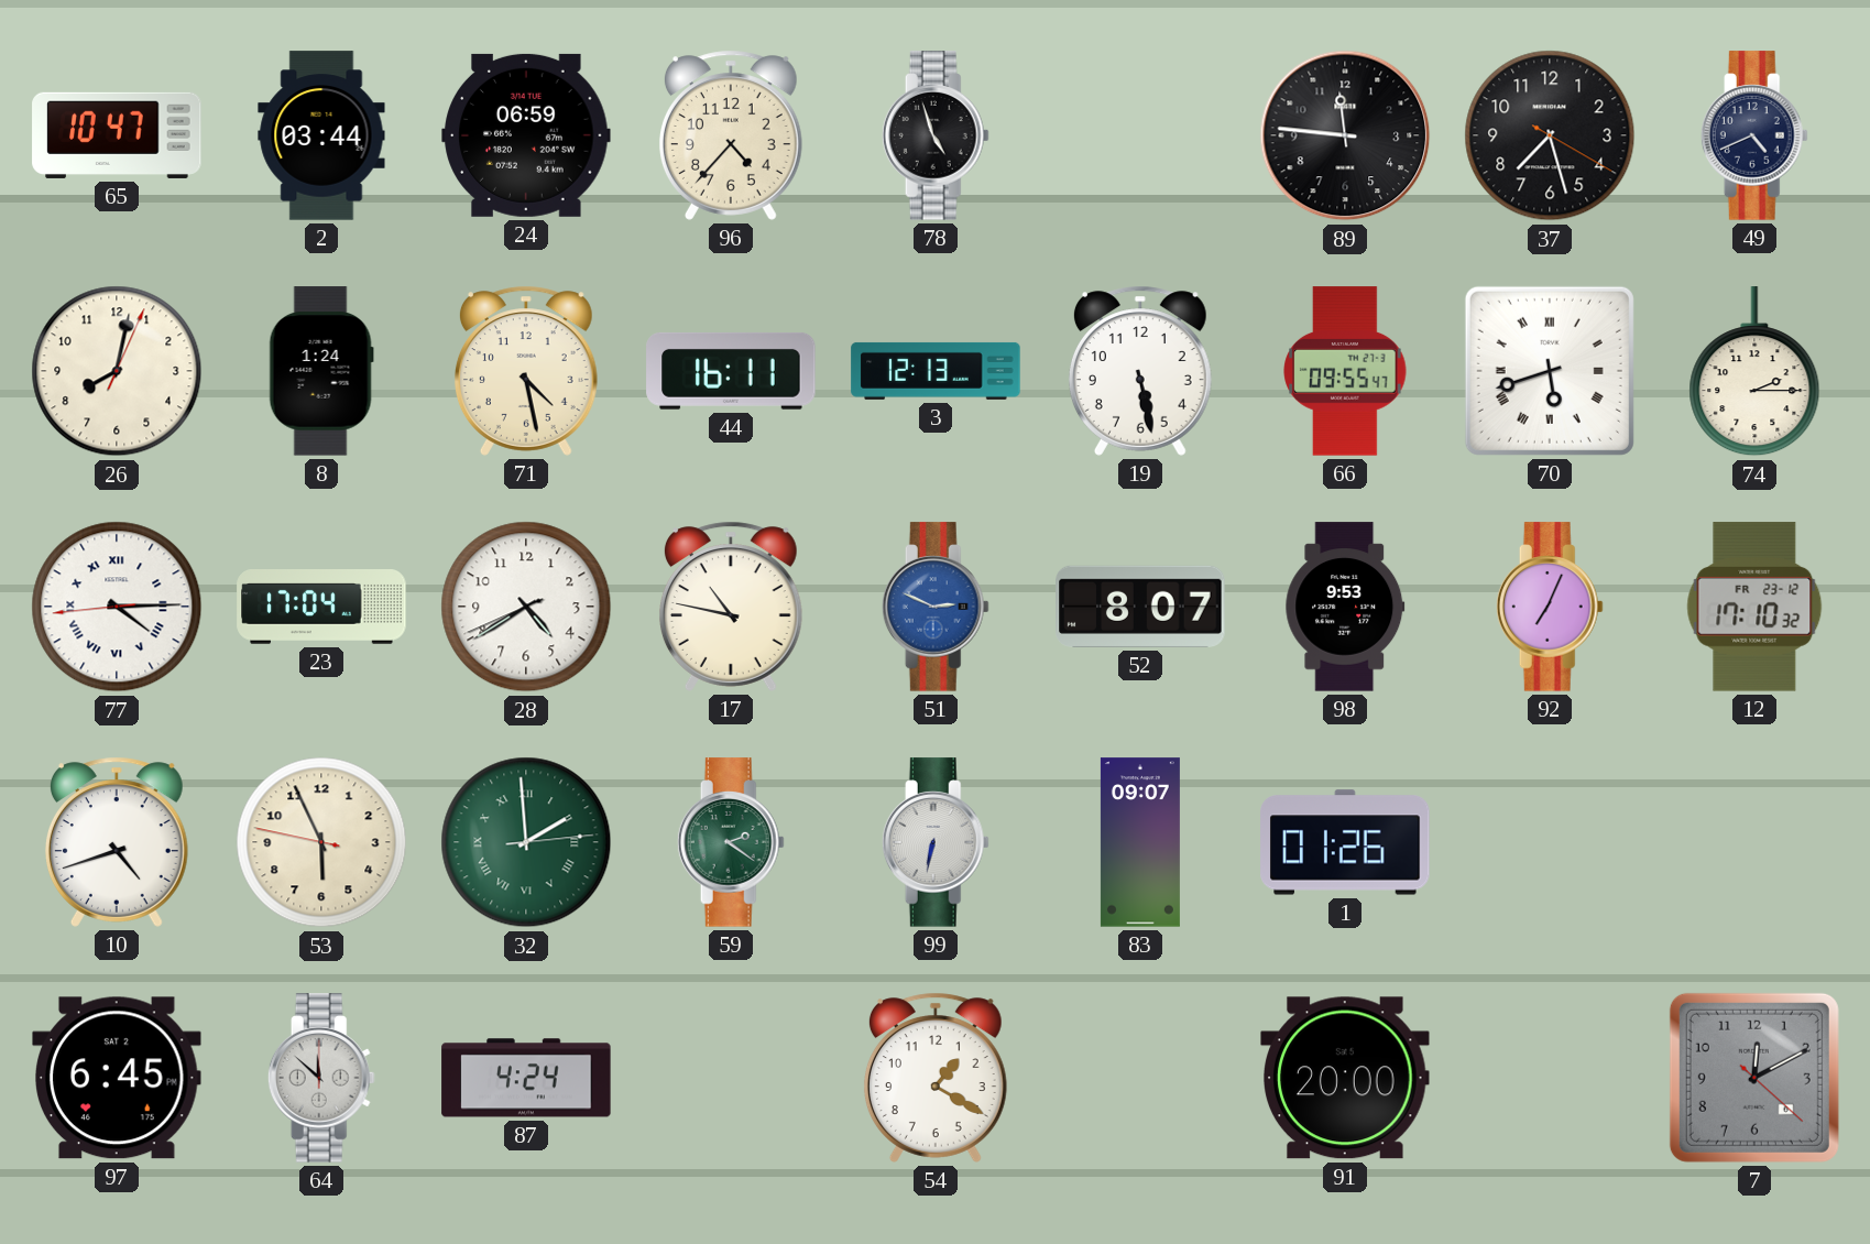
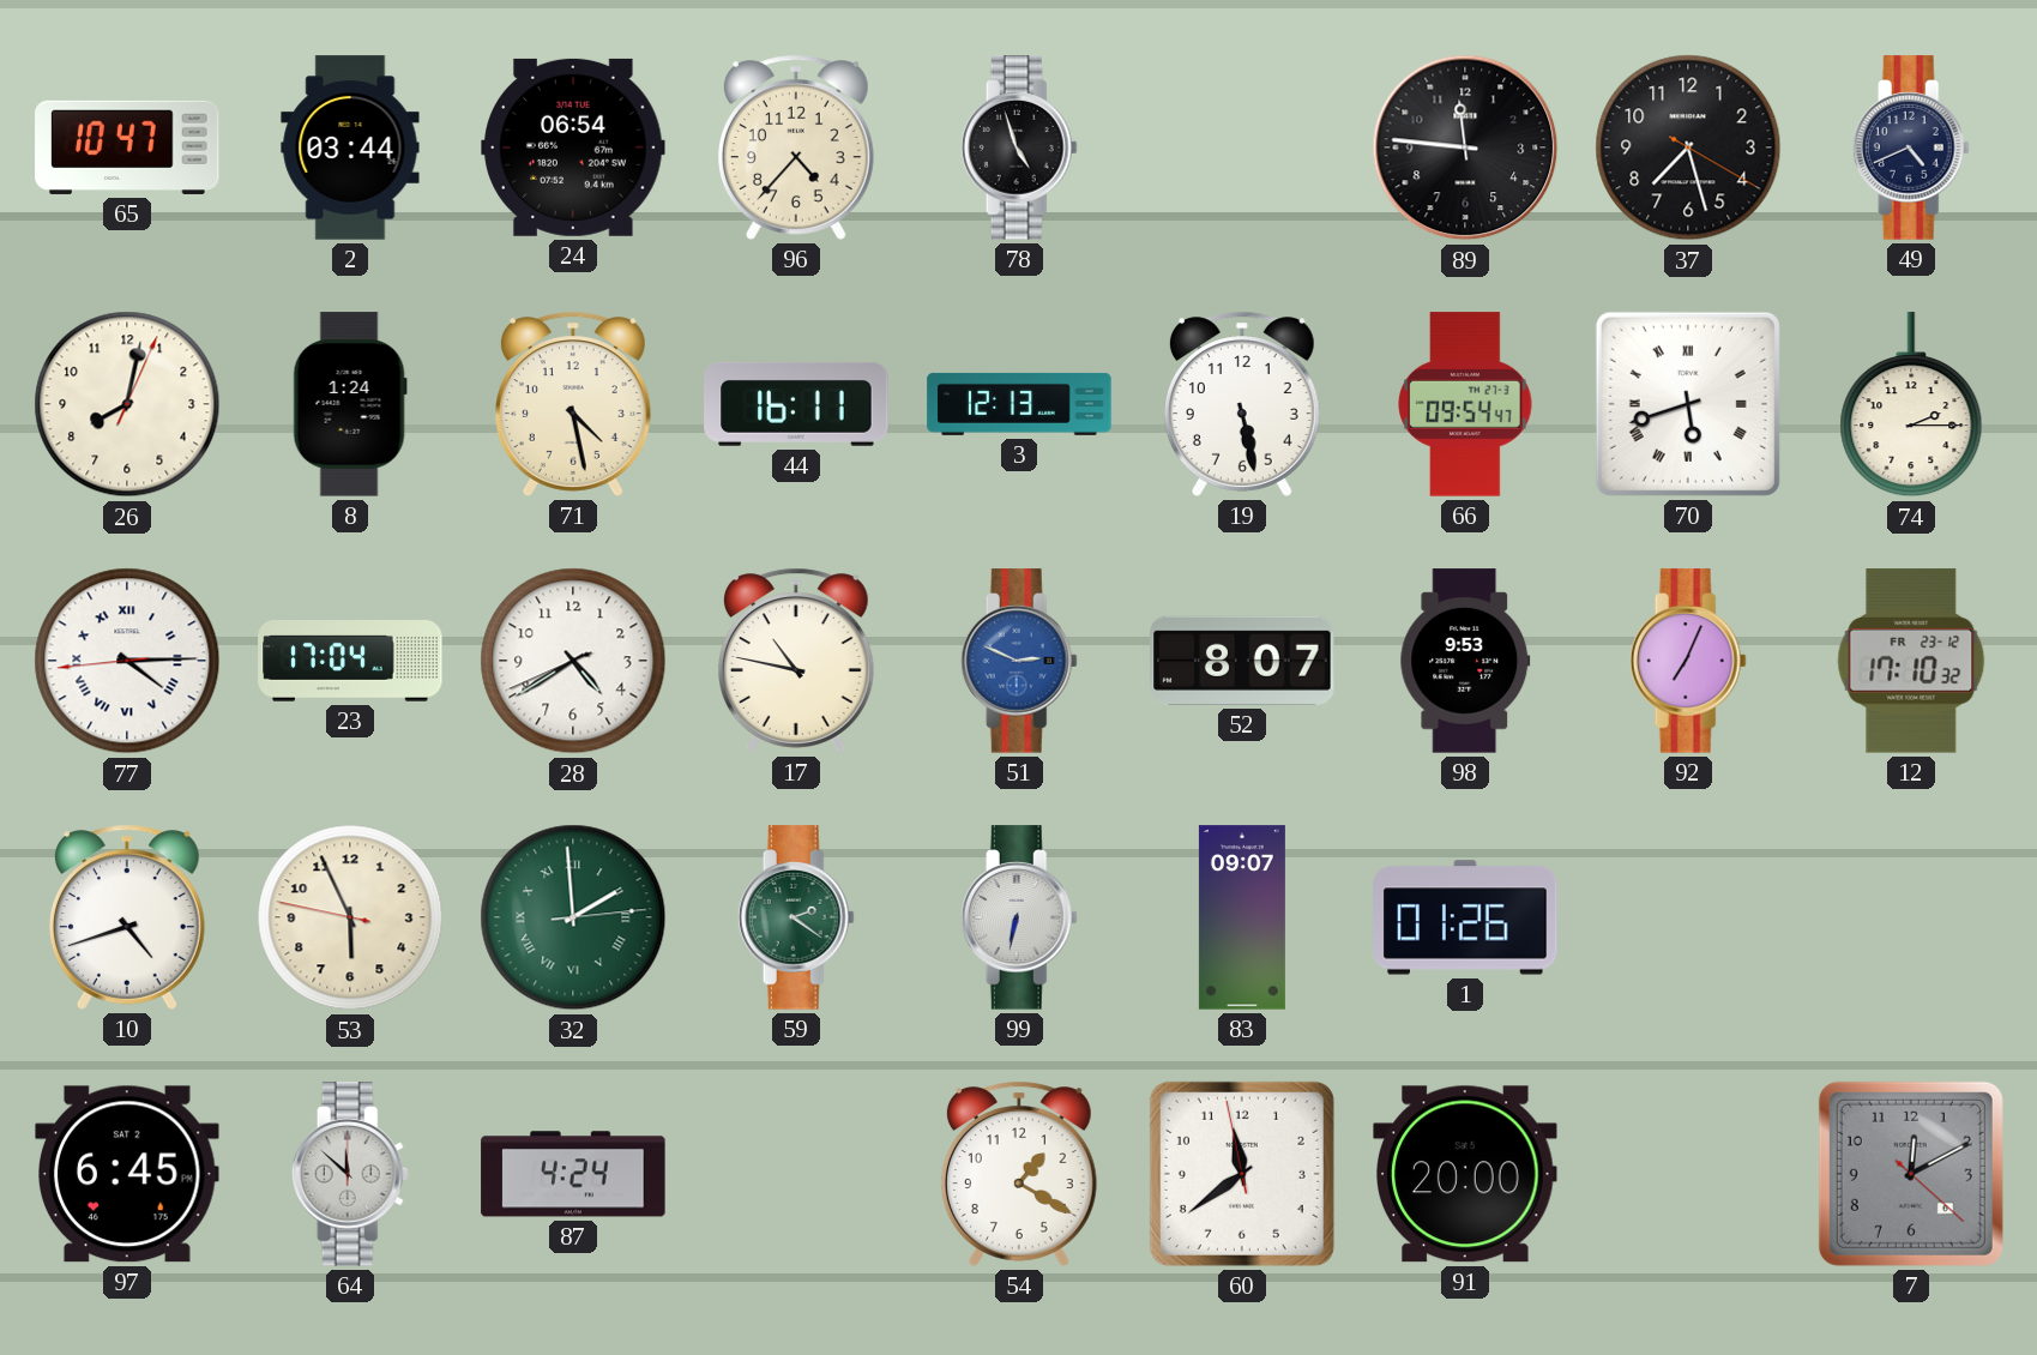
24: 06:59 -> 06:54 (573, 147)
66: 09:55 -> 09:54 (1465, 404)
60: none -> 11:38 (1242, 1174)
